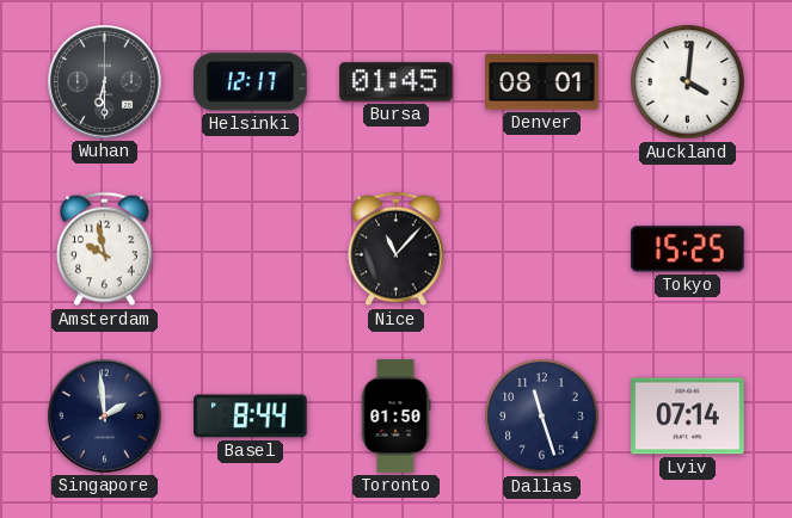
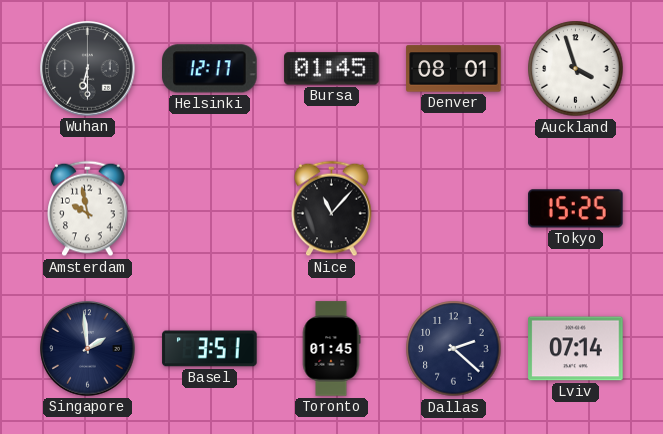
Auckland: 4:01 -> 3:57 (576, 69)
Basel: 8:44 -> 3:51 (210, 349)
Toronto: 01:50 -> 01:45 (331, 349)
Dallas: 11:27 -> 2:22 (454, 349)
